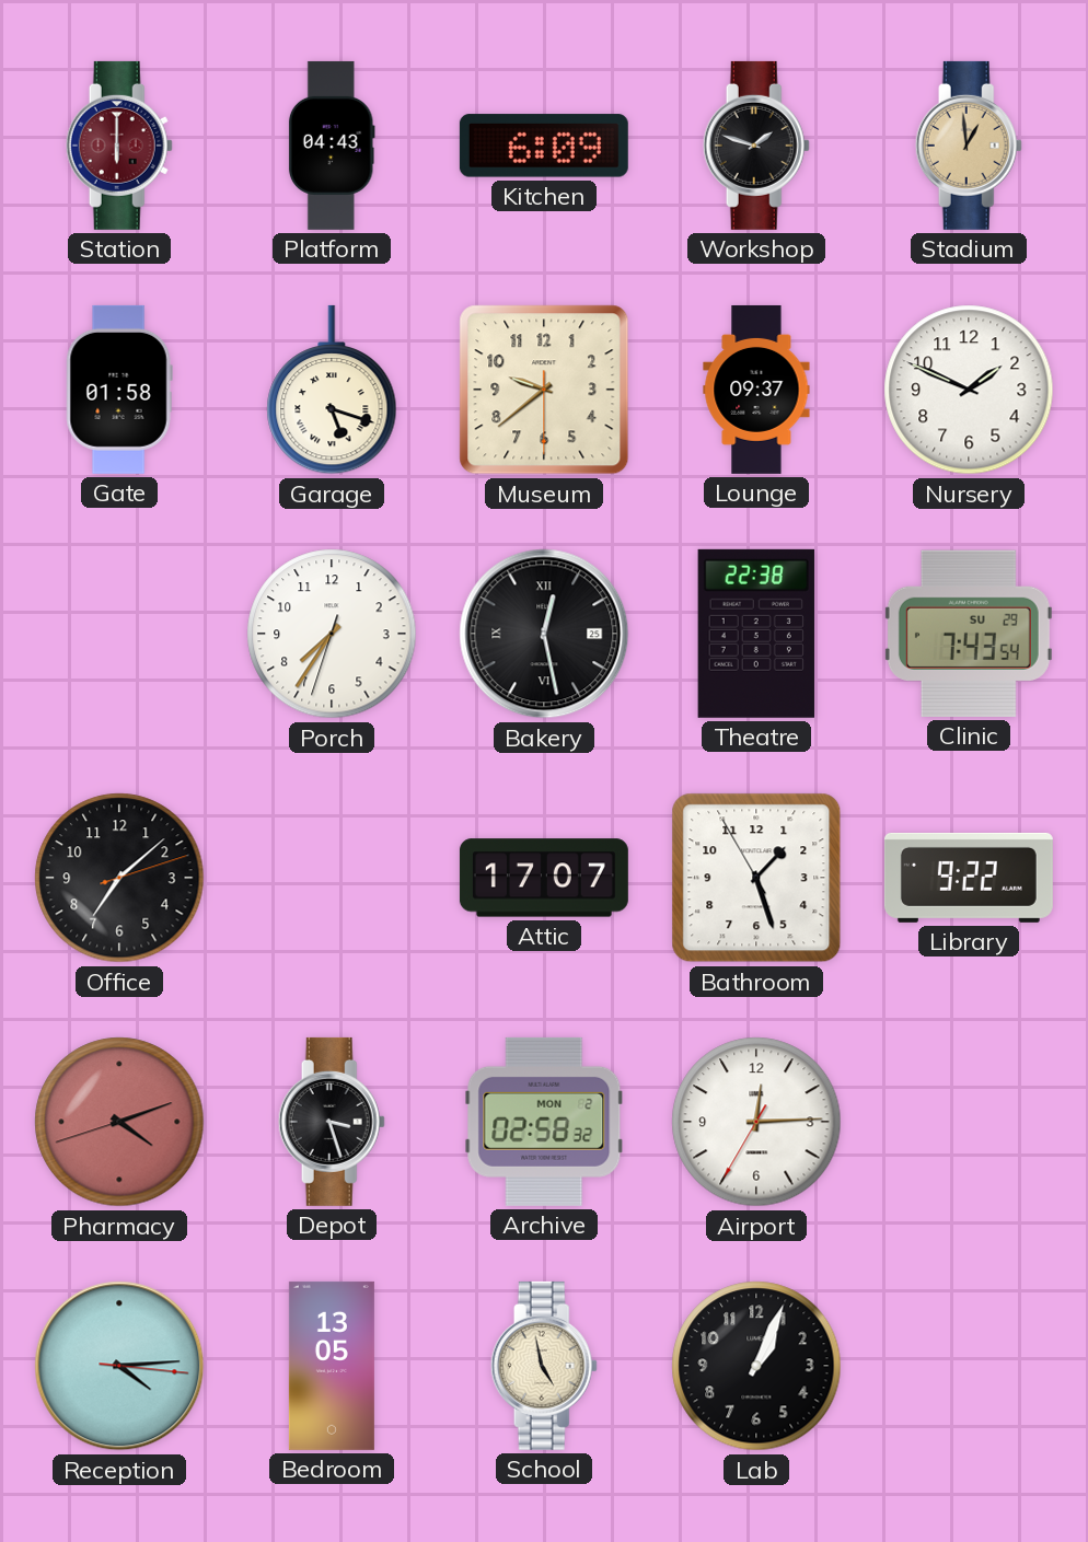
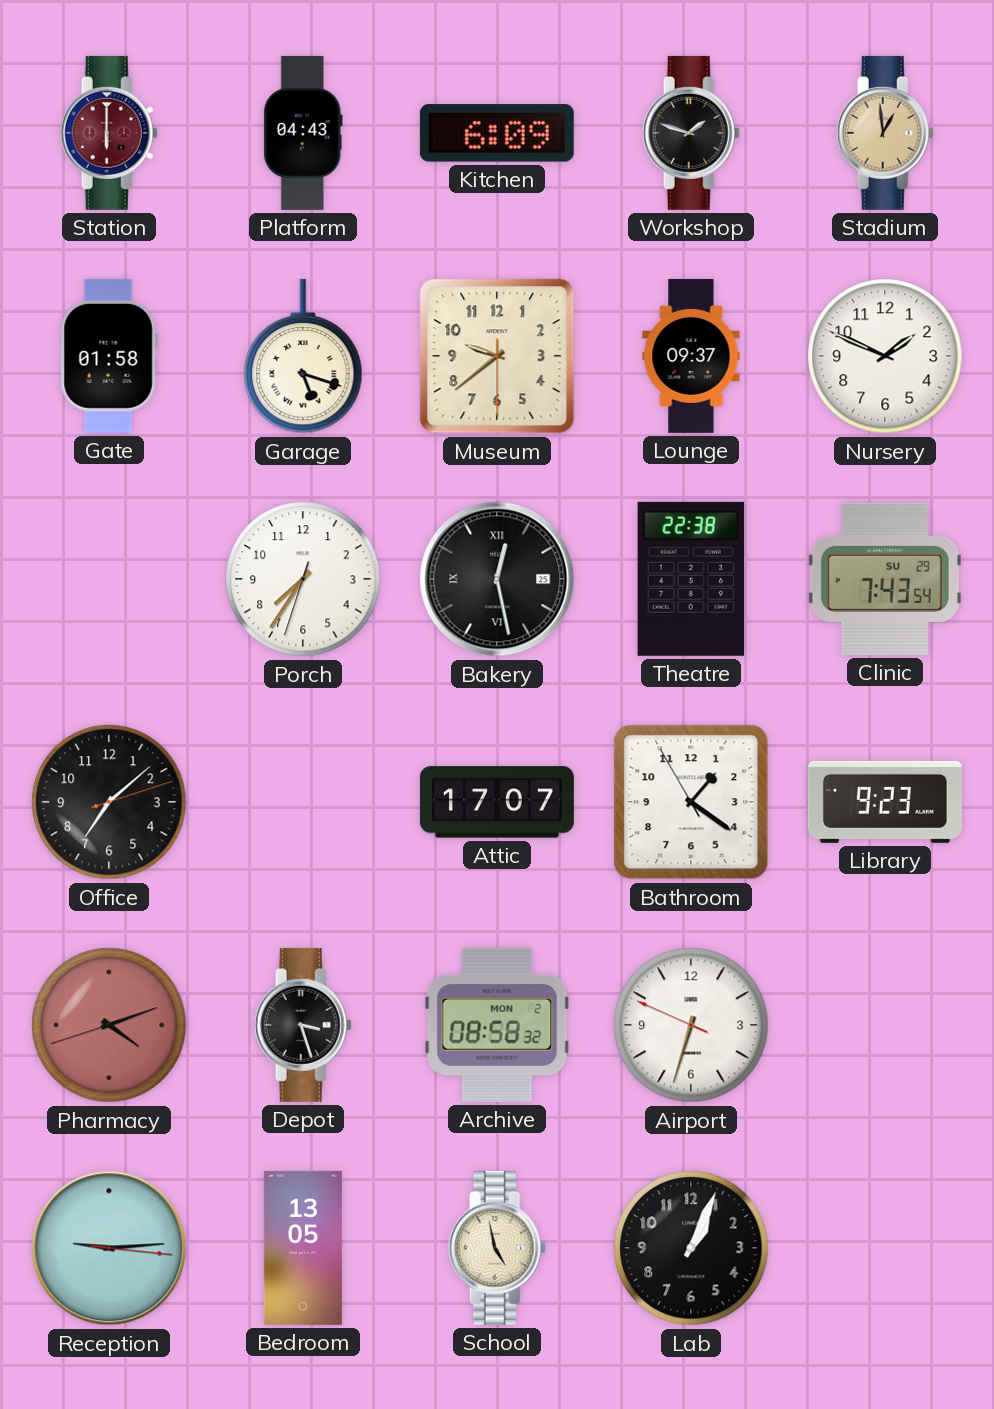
Bathroom: 1:26 -> 1:20 (691, 802)
Library: 9:22 -> 9:23 (885, 802)
Archive: 02:58 -> 08:58 (497, 1025)
Airport: 12:14 -> 6:32 (691, 1025)
Reception: 4:14 -> 9:14 (109, 1248)
